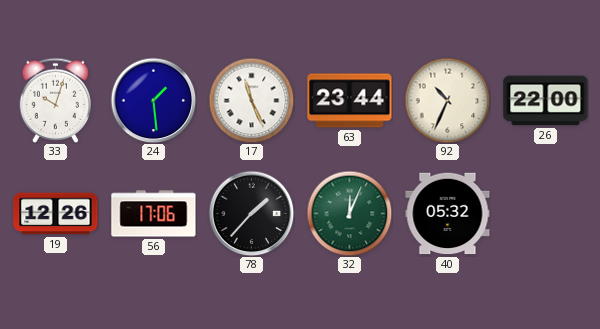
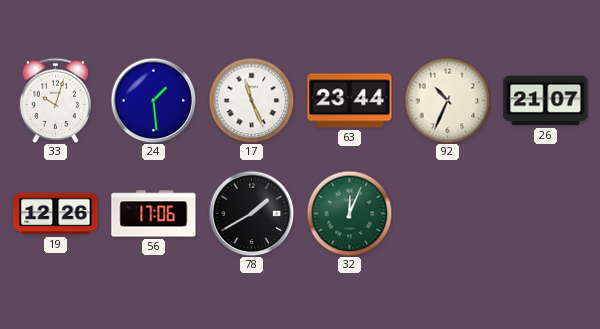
26: 22:00 -> 21:07 (546, 101)
78: 1:37 -> 1:40 (251, 213)
40: 05:32 -> none (448, 214)
